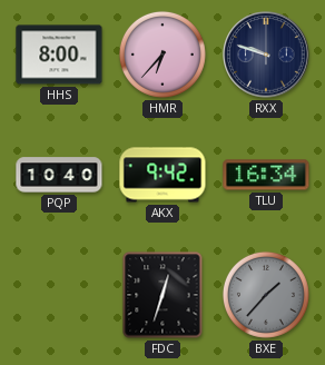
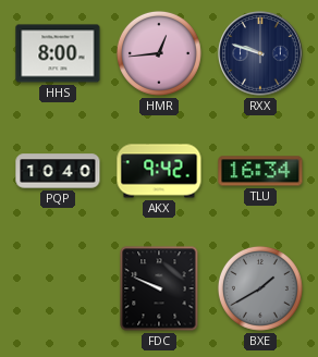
HMR: 6:37 -> 12:44 (159, 53)
FDC: 12:33 -> 9:49 (159, 288)
BXE: 1:37 -> 1:40 (260, 288)
